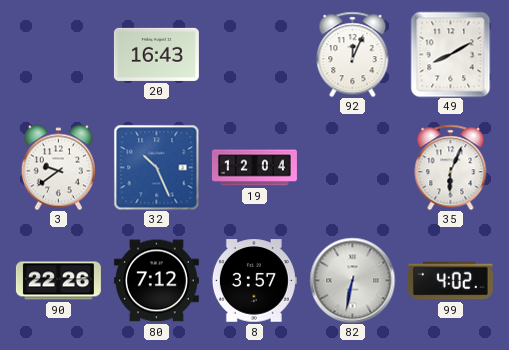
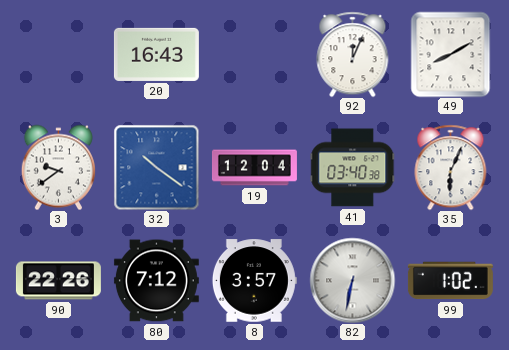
32: 10:26 -> 10:21 (156, 167)
41: none -> 03:40 (352, 168)
99: 4:02 -> 1:02 (450, 281)
